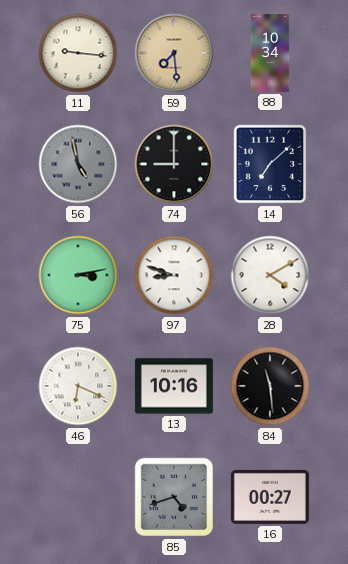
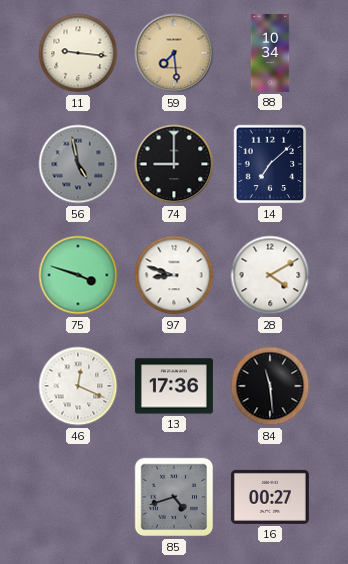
75: 3:13 -> 3:48 (78, 275)
46: 6:19 -> 12:19 (78, 386)
13: 10:16 -> 17:36 (174, 386)
